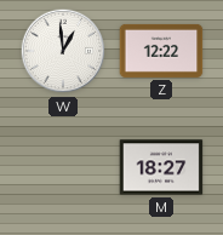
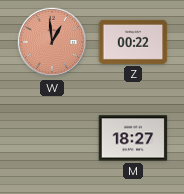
W dial: white -> salmon (52, 42)
Z: 12:22 -> 00:22 (133, 42)
